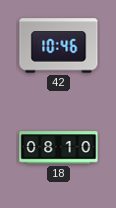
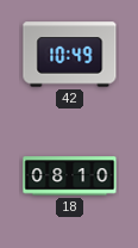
42: 10:46 -> 10:49 (70, 55)
